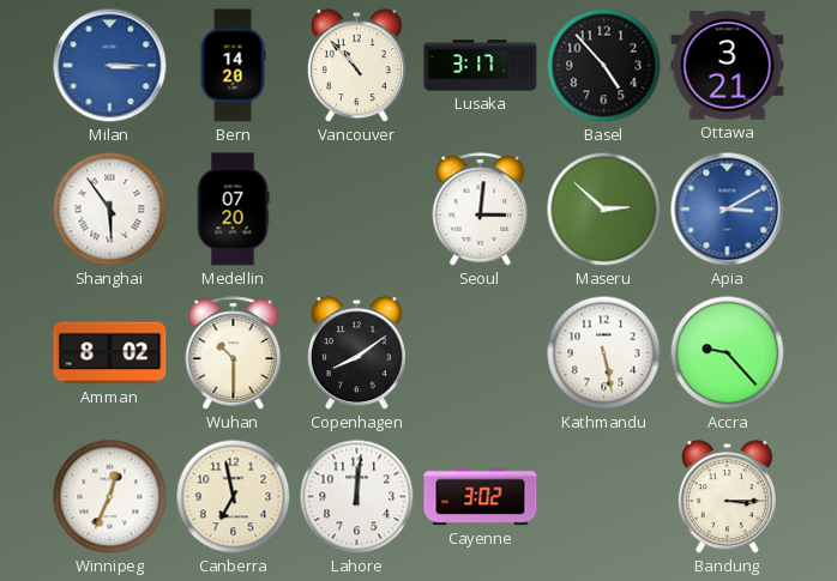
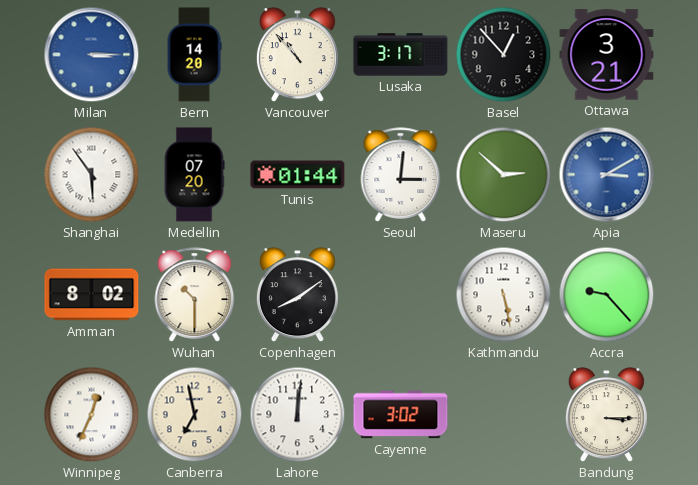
Basel: 4:53 -> 12:53 (504, 55)
Tunis: none -> 01:44 (298, 175)
